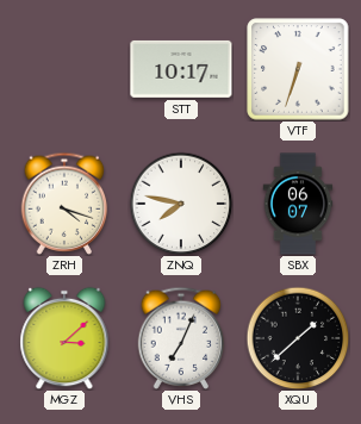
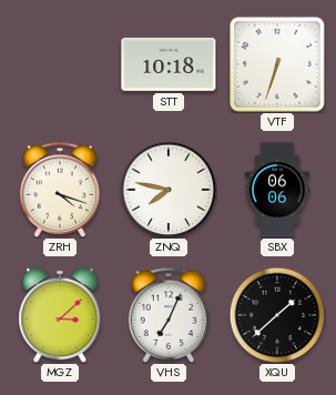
STT: 10:17 -> 10:18 (169, 64)
SBX: 06:07 -> 06:06 (277, 190)
